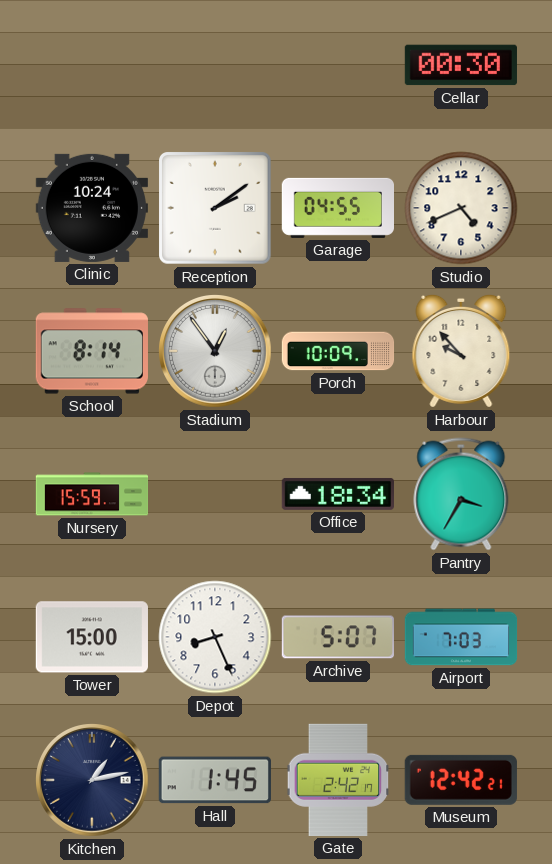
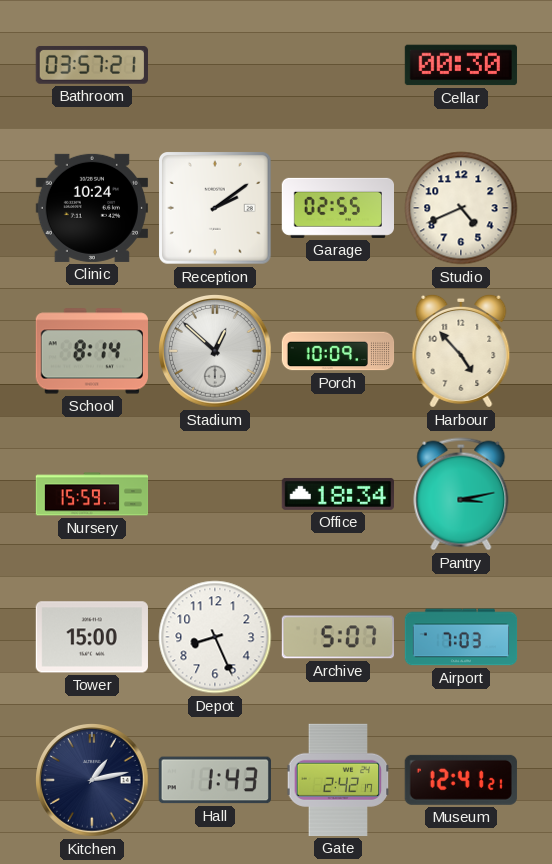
Bathroom: none -> 03:57 (92, 65)
Garage: 04:55 -> 02:55 (337, 208)
Stadium: 12:54 -> 12:52 (216, 352)
Harbour: 9:53 -> 4:53 (461, 351)
Pantry: 3:35 -> 3:13 (461, 494)
Hall: 1:45 -> 1:43 (215, 780)
Museum: 12:42 -> 12:41 (461, 780)
